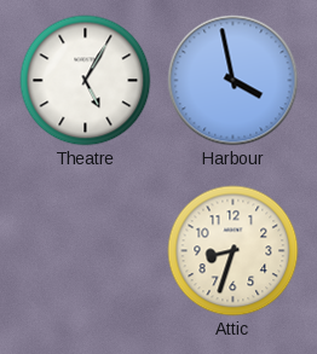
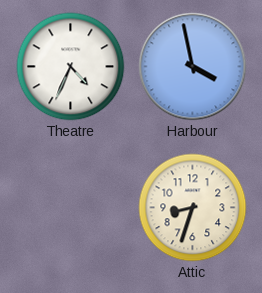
Theatre: 5:05 -> 4:34 (71, 67)
